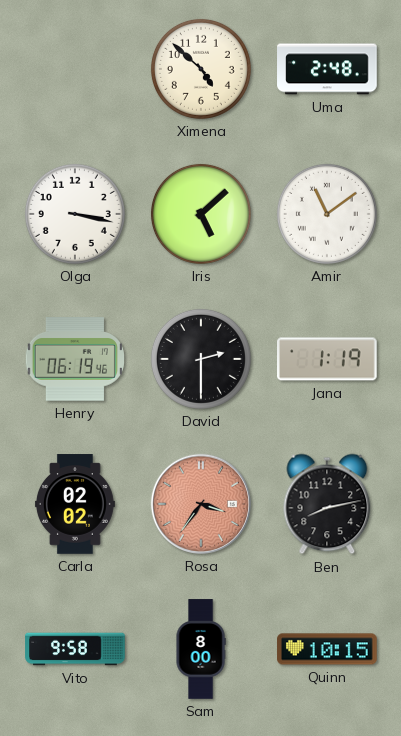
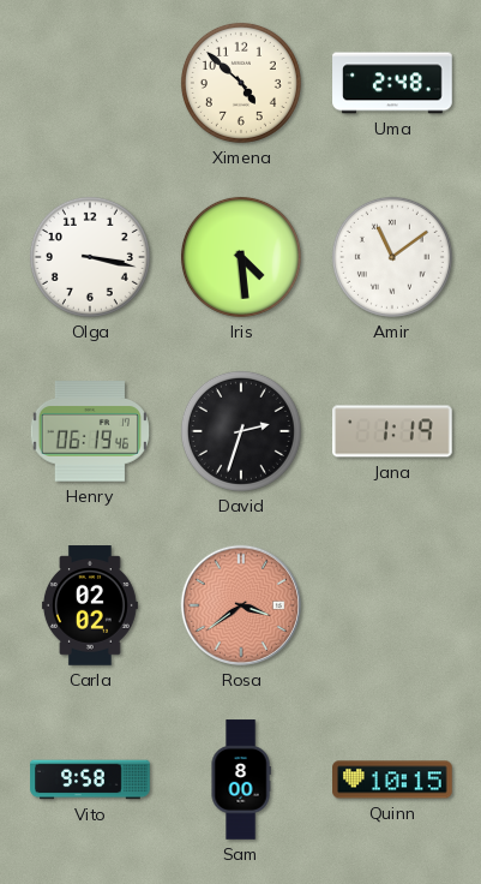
Iris: 5:08 -> 4:29 (241, 257)
David: 2:30 -> 2:33 (241, 431)
Rosa: 3:36 -> 3:39 (241, 605)
Ben: 8:13 -> none (327, 504)
